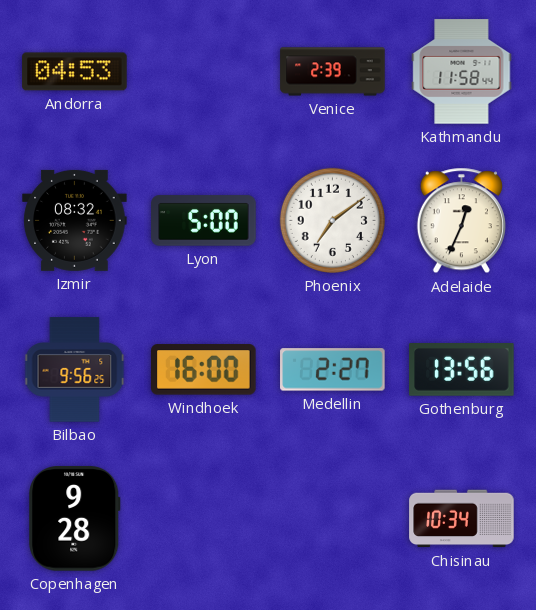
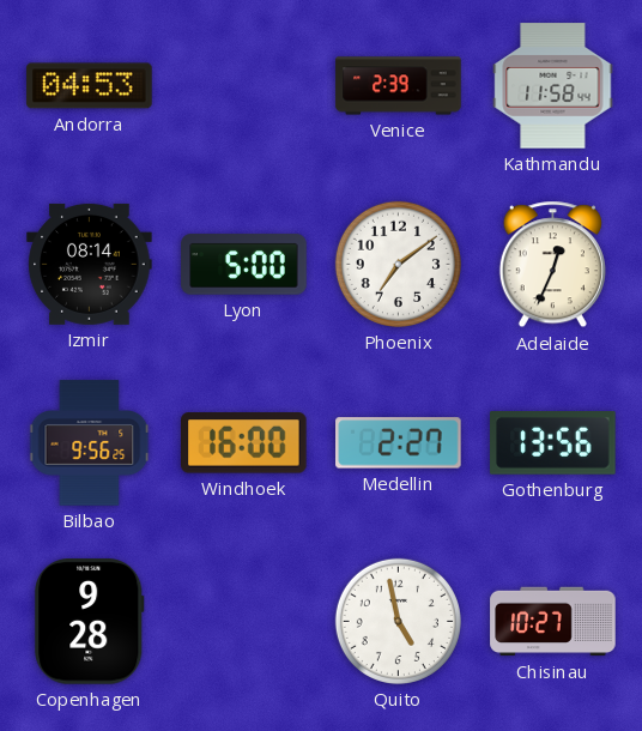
Izmir: 08:32 -> 08:14 (90, 264)
Quito: none -> 4:58 (398, 621)
Chisinau: 10:34 -> 10:27 (553, 622)
